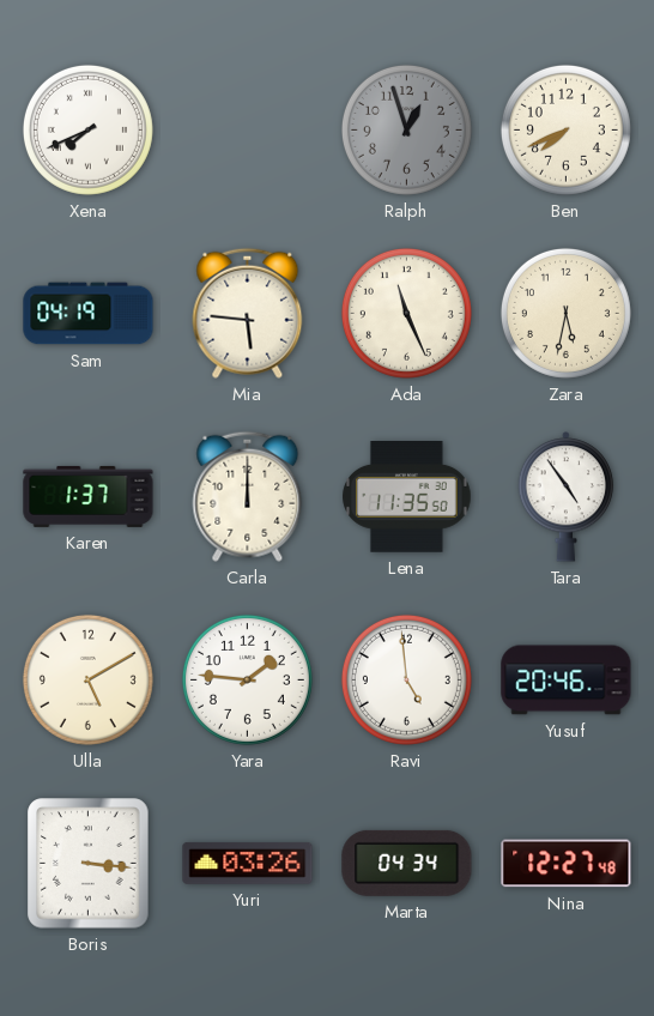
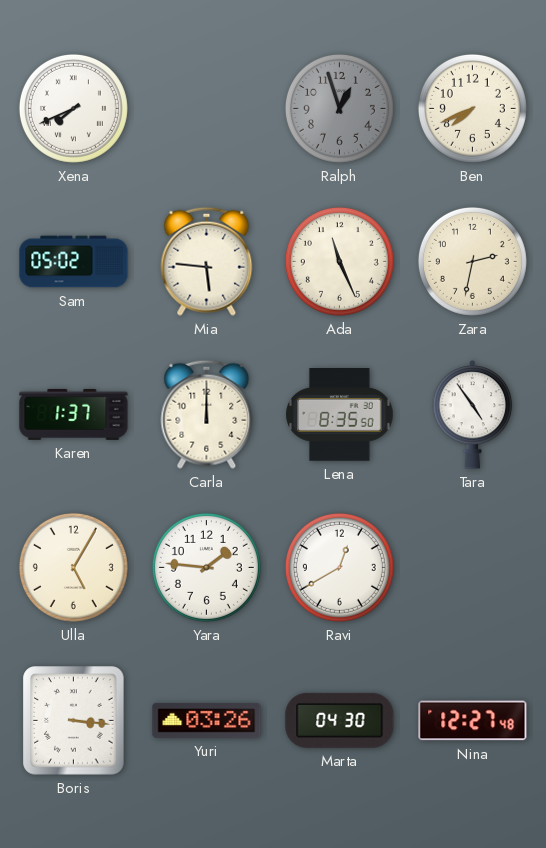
Sam: 04:19 -> 05:02 (74, 262)
Zara: 5:32 -> 2:32 (472, 261)
Lena: 11:35 -> 8:35 (340, 415)
Ulla: 5:10 -> 5:05 (73, 567)
Ravi: 4:59 -> 12:40 (339, 567)
Yusuf: 20:46 -> none (567, 681)
Marta: 04:34 -> 04:30 (340, 720)
